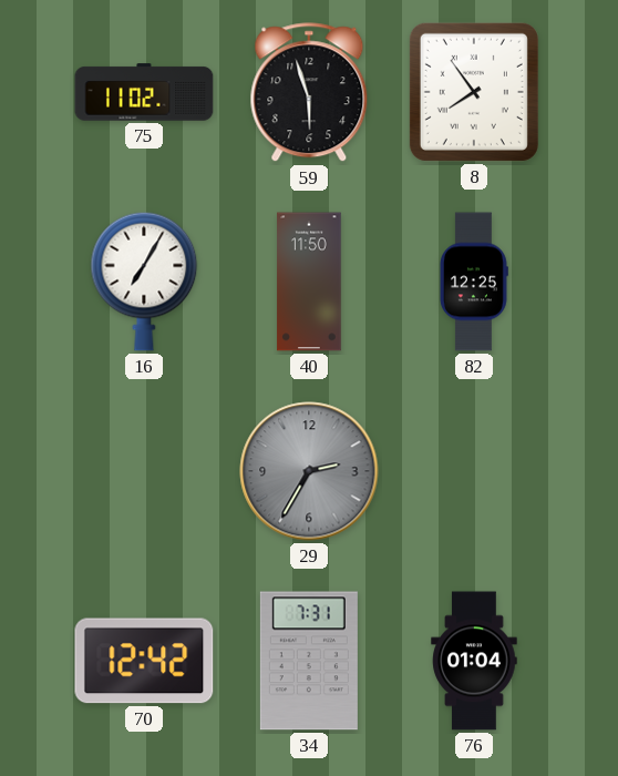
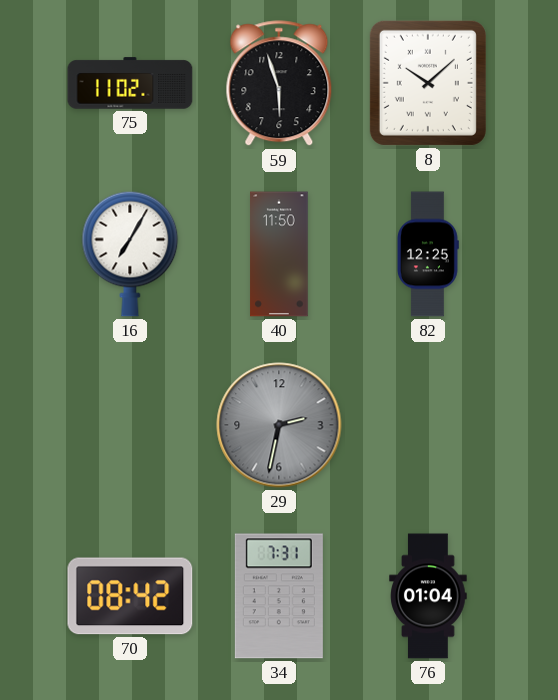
8: 7:54 -> 10:08 (428, 83)
29: 2:35 -> 2:32 (279, 425)
70: 12:42 -> 08:42 (130, 596)
